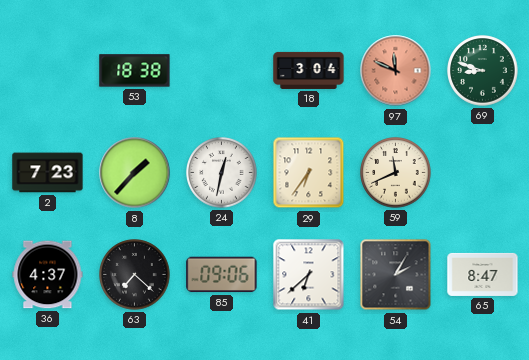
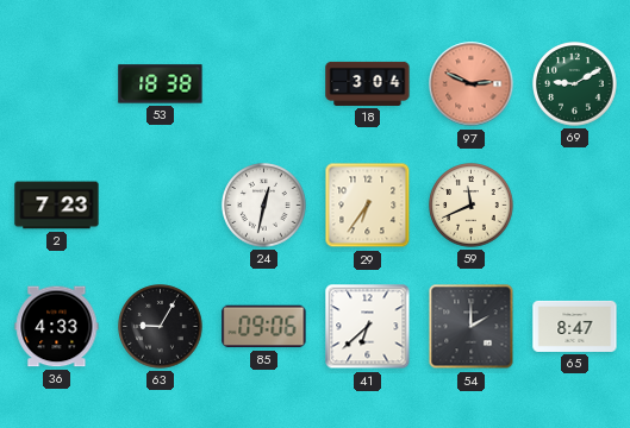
97: 11:49 -> 2:49 (472, 84)
69: 8:48 -> 9:10 (575, 84)
8: 1:37 -> none (135, 173)
36: 4:37 -> 4:33 (57, 327)
63: 7:22 -> 9:05 (161, 327)
54: 2:05 -> 2:00 (472, 327)
